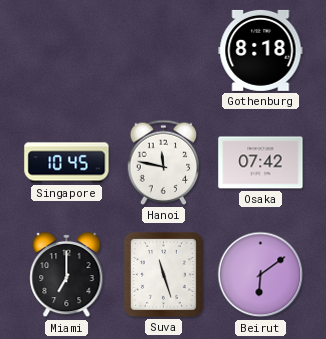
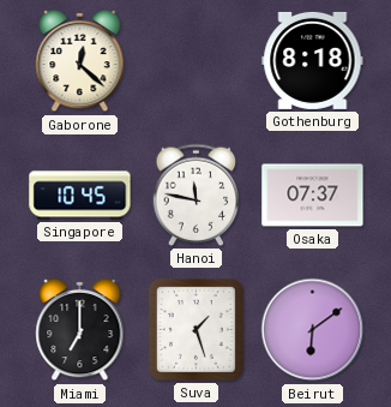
Gaborone: none -> 12:22 (80, 61)
Osaka: 07:42 -> 07:37 (313, 196)
Suva: 11:27 -> 1:27 (195, 329)
